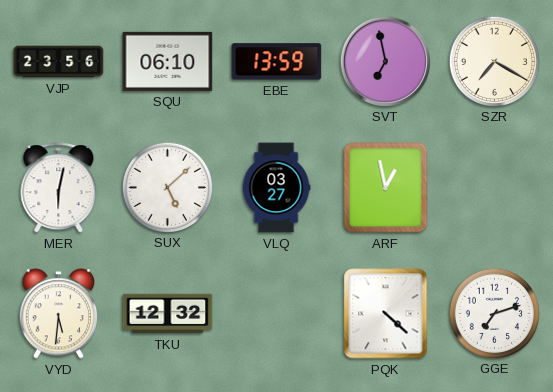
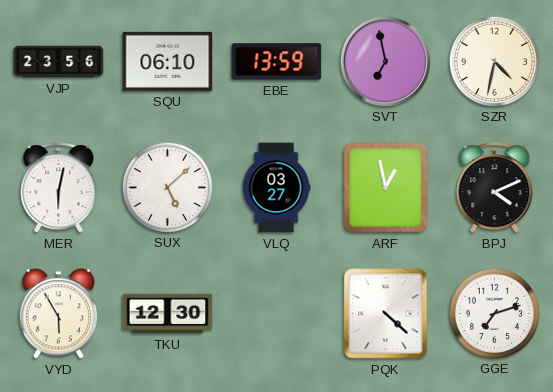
SZR: 7:20 -> 4:32 (494, 61)
BPJ: none -> 4:11 (495, 188)
VYD: 5:31 -> 5:55 (58, 314)
TKU: 12:32 -> 12:30 (168, 314)
